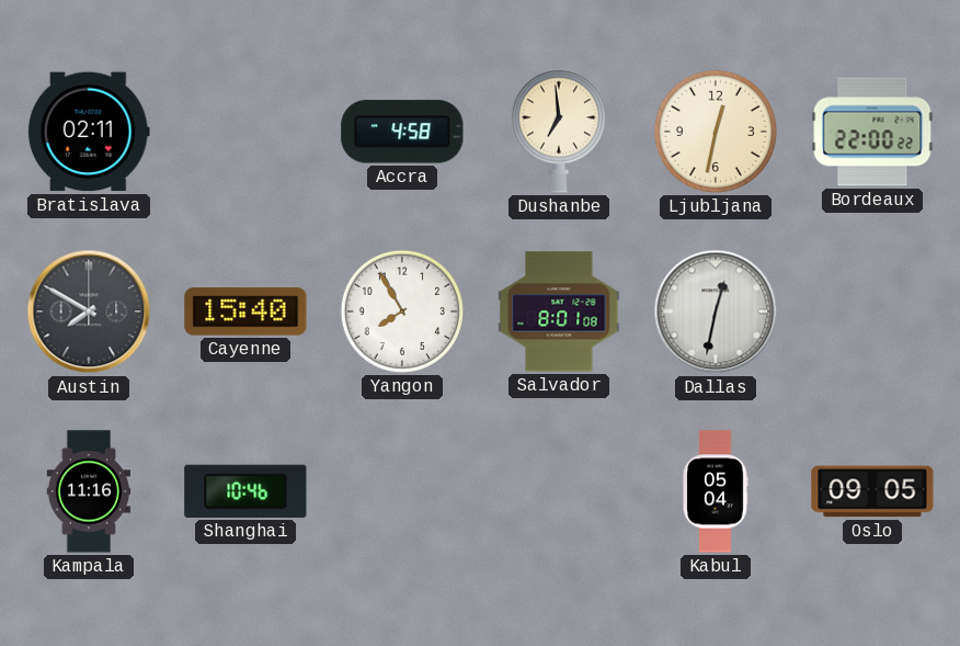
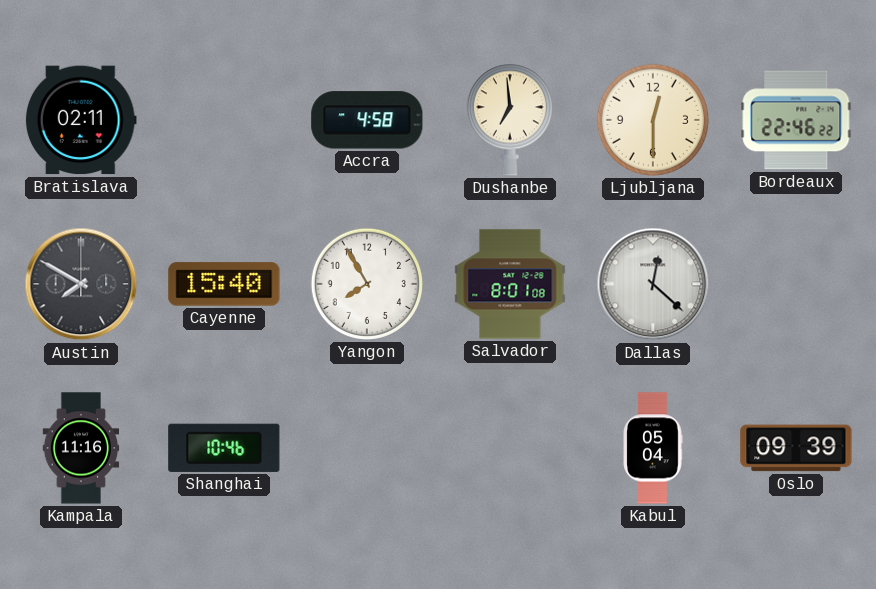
Ljubljana: 12:32 -> 12:30 (653, 120)
Bordeaux: 22:00 -> 22:46 (796, 120)
Dallas: 12:32 -> 12:22 (653, 284)
Oslo: 09:05 -> 09:39 (796, 448)
